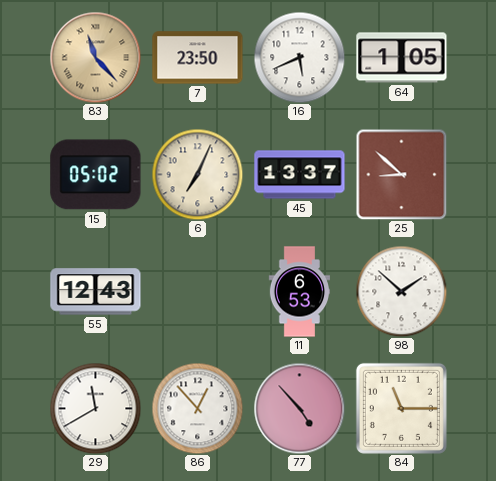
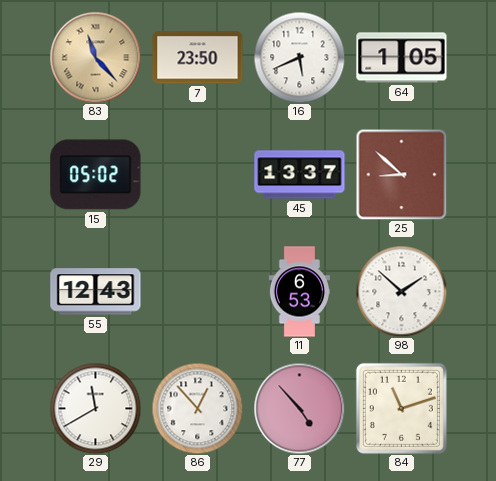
6: 7:04 -> none (197, 174)
84: 11:15 -> 11:12 (401, 408)
